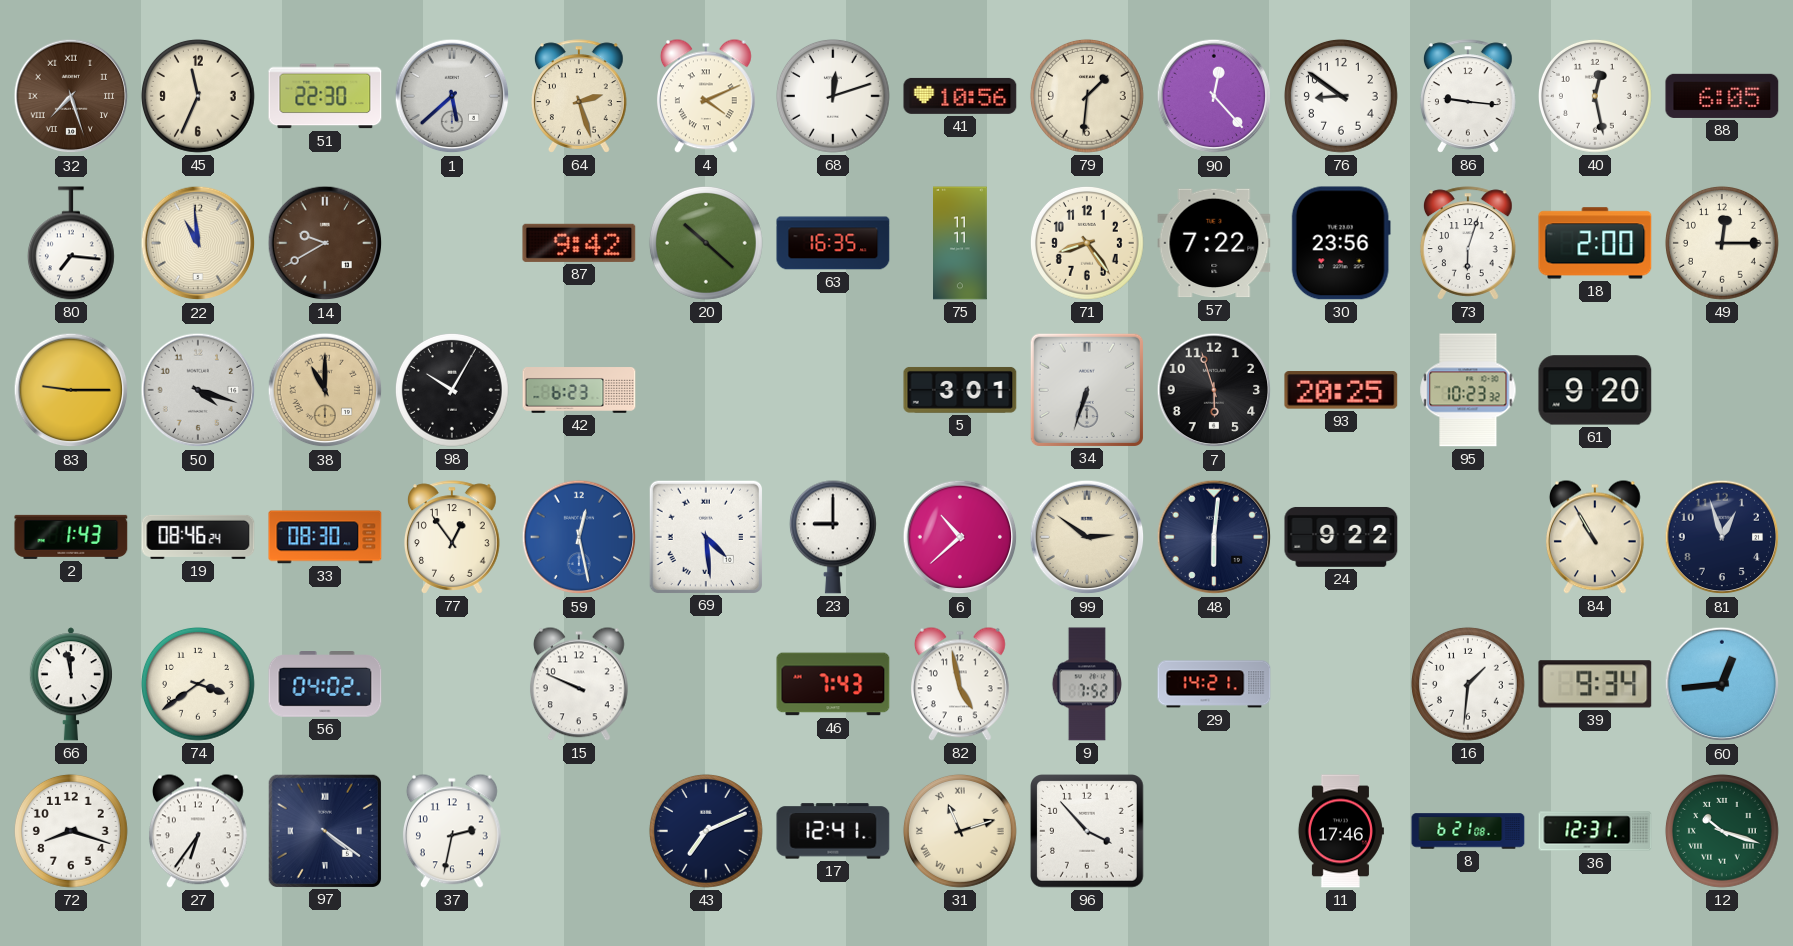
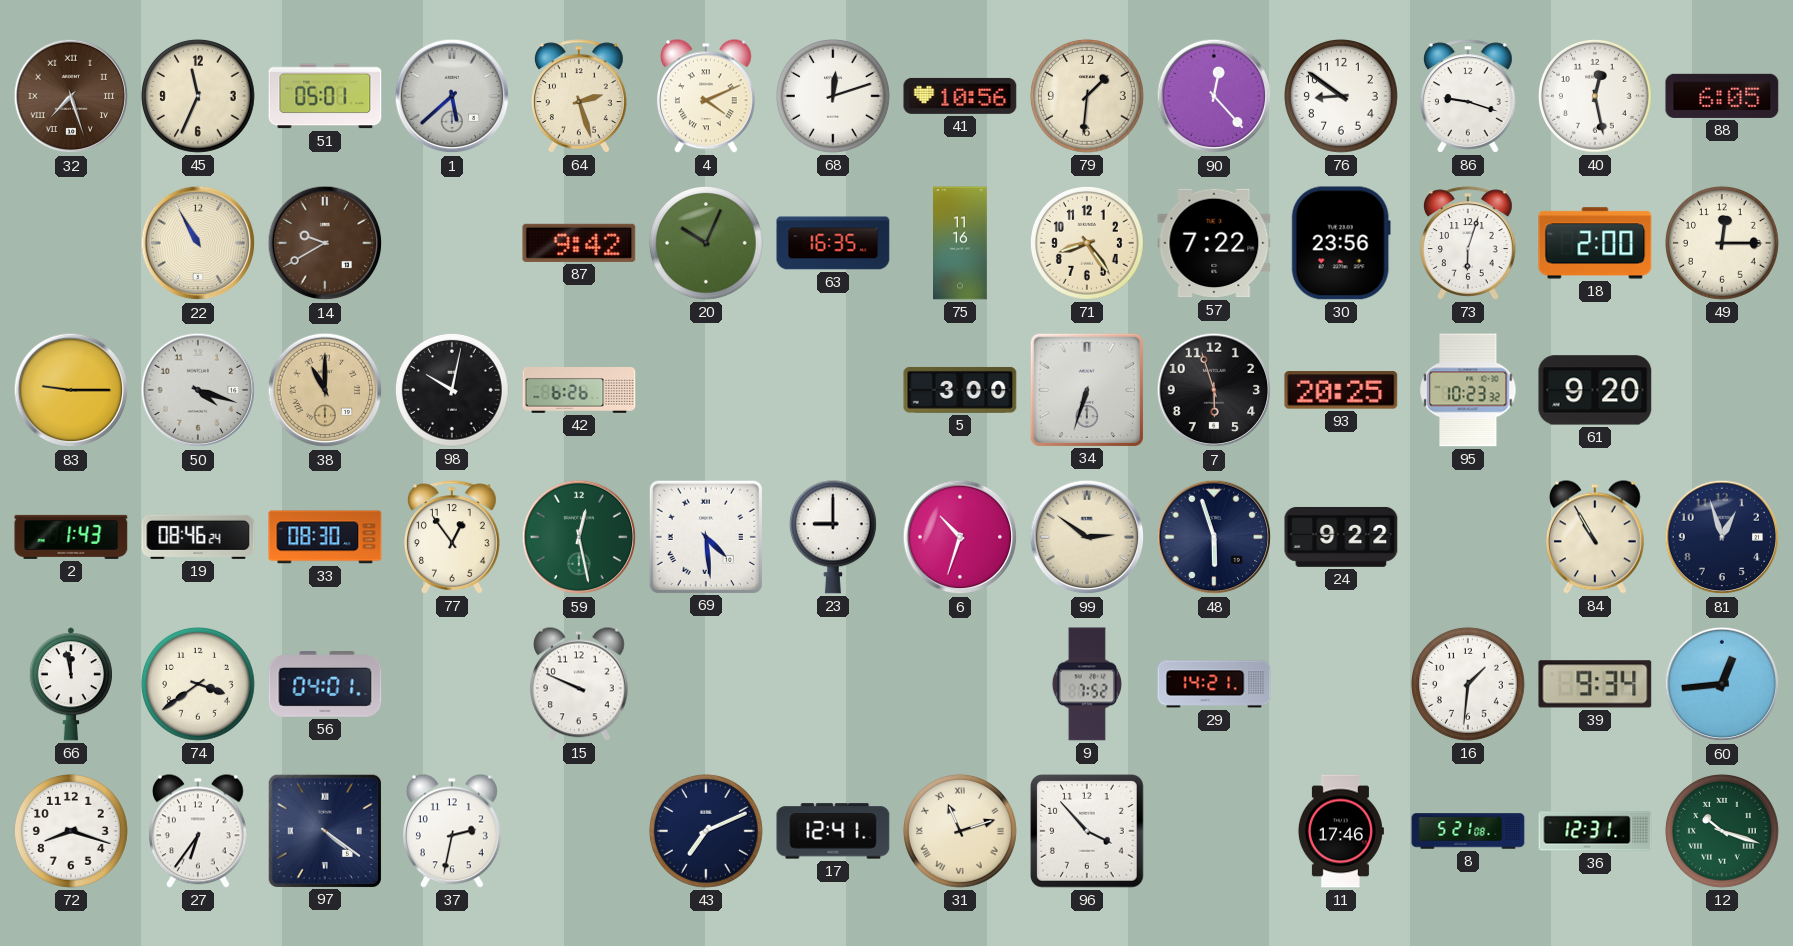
51: 22:30 -> 05:01 (325, 96)
86: 9:16 -> 9:18 (1468, 96)
80: 7:16 -> none (71, 243)
22: 10:59 -> 10:55 (198, 243)
20: 10:22 -> 10:04 (706, 243)
75: 11:11 -> 11:16 (960, 243)
98: 10:05 -> 10:02 (452, 390)
42: 6:23 -> 6:26 (579, 390)
5: 3:01 -> 3:00 (960, 390)
59 dial: blue -> green (579, 537)
6: 10:38 -> 10:33 (960, 537)
48: 6:01 -> 5:57 (1214, 537)
56: 04:02 -> 04:01 (325, 685)
46: 7:43 -> none (833, 684)
82: 4:58 -> none (960, 684)
8: 6:21 -> 5:21 (1468, 831)
